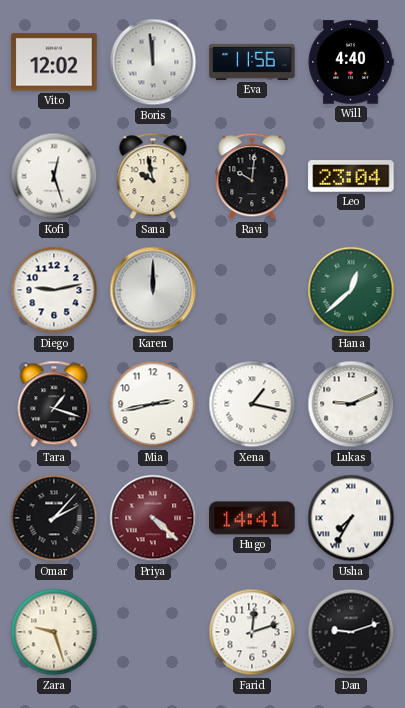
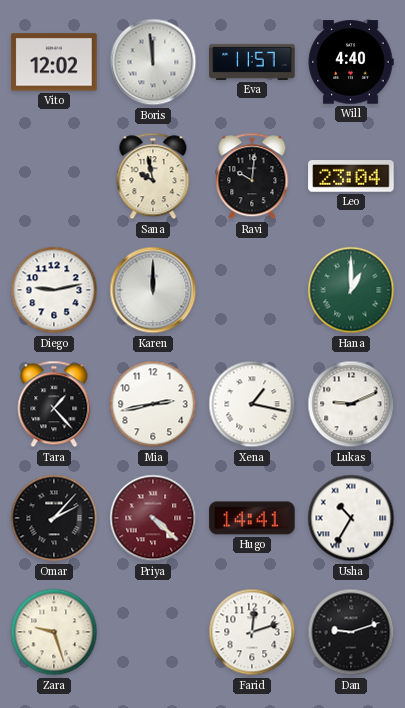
Eva: 11:56 -> 11:57 (252, 62)
Kofi: 12:27 -> none (54, 176)
Hana: 12:38 -> 1:00 (351, 290)
Tara: 1:18 -> 1:23 (54, 404)
Usha: 7:35 -> 10:35 (351, 518)
